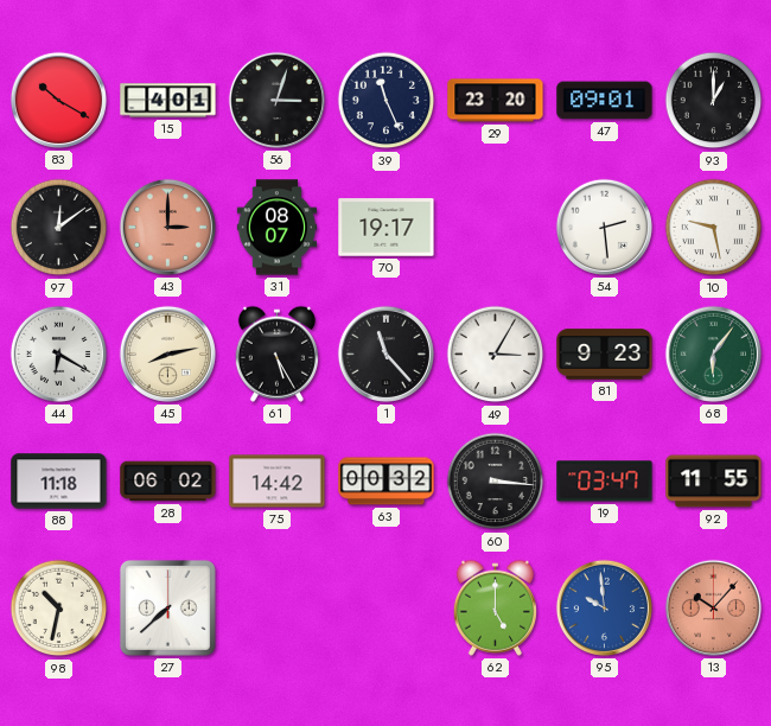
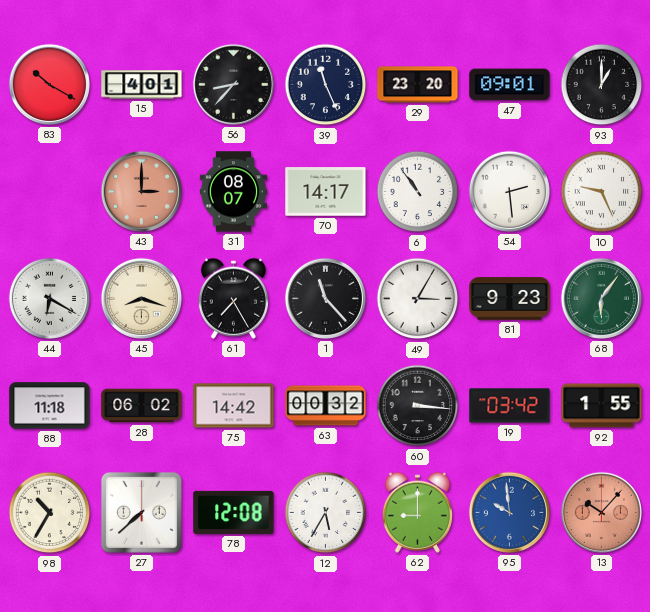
56: 3:03 -> 8:37 (233, 84)
97: 12:09 -> none (59, 228)
70: 19:17 -> 14:17 (326, 192)
6: none -> 10:54 (418, 192)
10: 9:28 -> 9:26 (602, 192)
45: 8:13 -> 8:18 (141, 298)
61: 5:25 -> 7:25 (233, 298)
19: 03:47 -> 03:42 (510, 406)
92: 11:55 -> 1:55 (602, 406)
98: 10:32 -> 10:35 (50, 513)
78: none -> 12:08 (234, 512)
12: none -> 5:35 (326, 513)
62: 5:00 -> 9:00 (417, 512)
